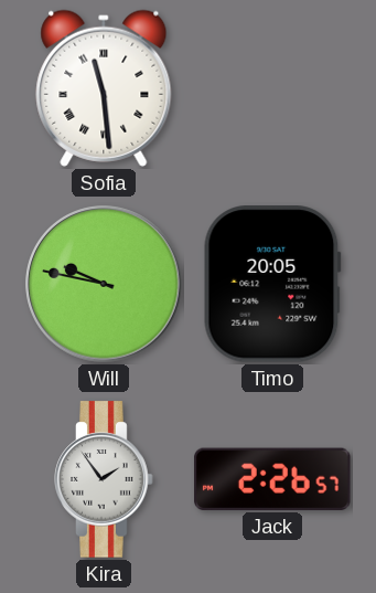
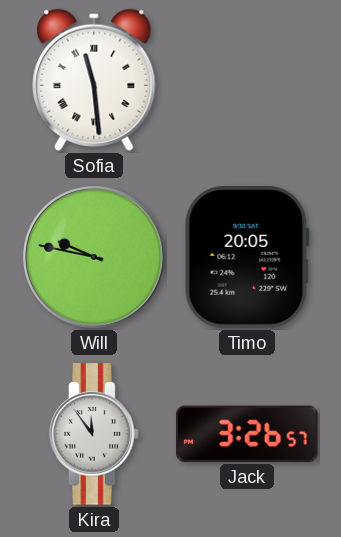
Kira: 1:54 -> 11:54 (94, 434)
Jack: 2:26 -> 3:26 (247, 434)
